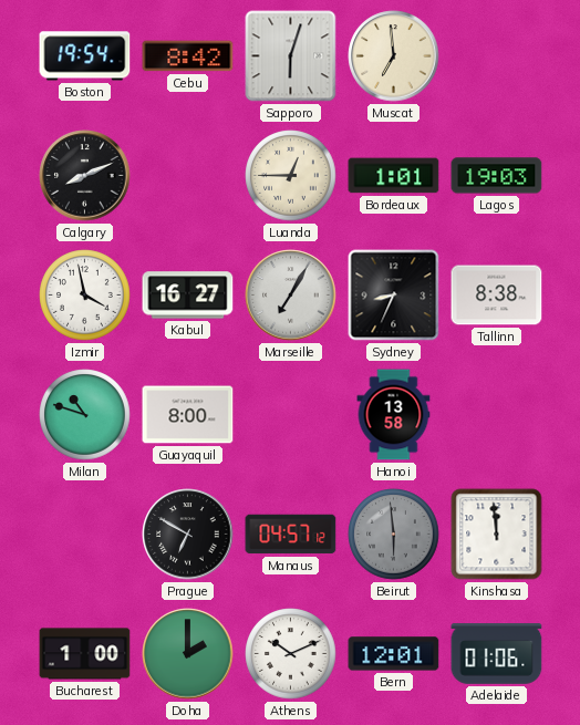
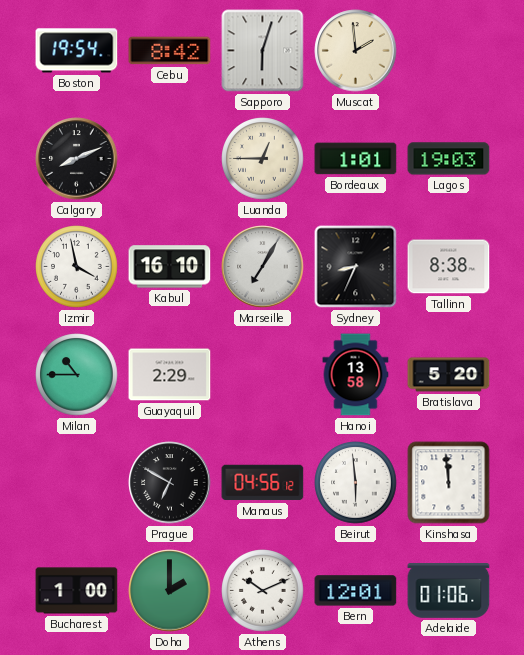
Muscat: 6:59 -> 1:59 (356, 51)
Kabul: 16:27 -> 16:10 (170, 267)
Milan: 10:48 -> 10:45 (77, 375)
Guayaquil: 8:00 -> 2:29 (170, 375)
Bratislava: none -> 5:20 (449, 375)
Manaus: 04:57 -> 04:56 (263, 483)
Beirut dial: grey -> white (356, 483)
